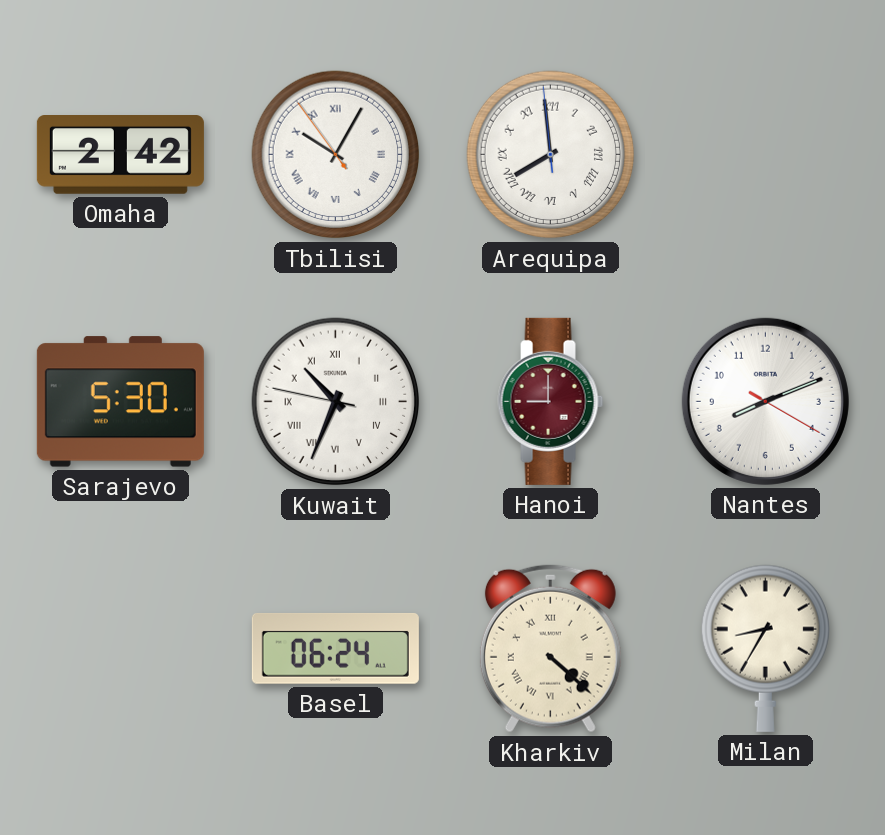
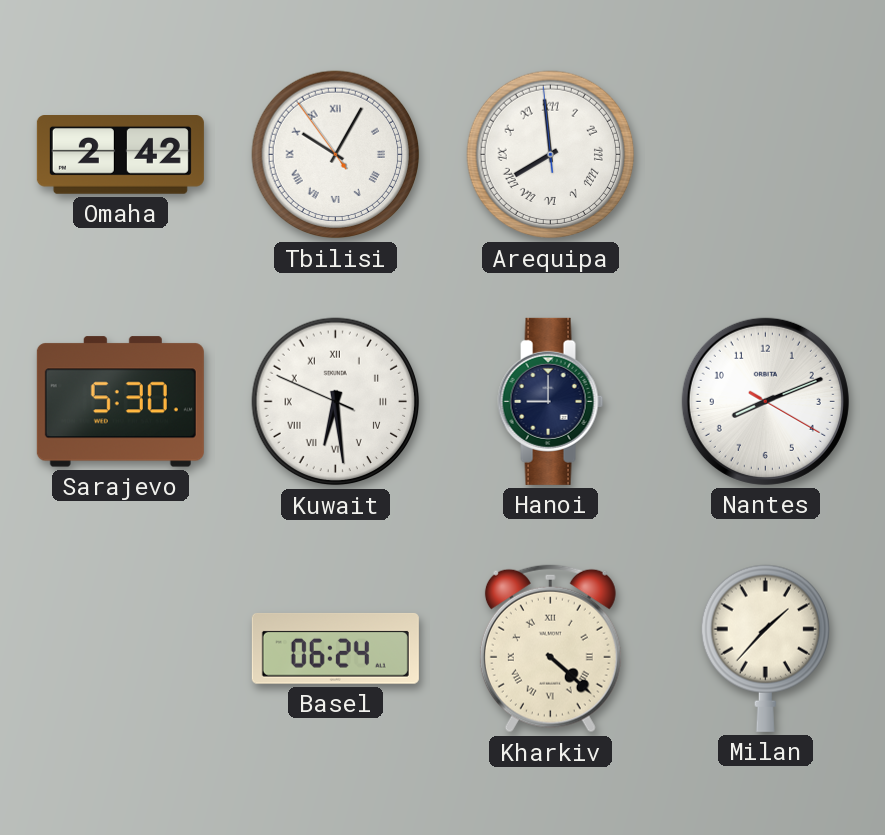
Kuwait: 10:33 -> 6:28 (336, 402)
Hanoi dial: burgundy -> navy (551, 401)
Milan: 8:35 -> 1:37 (765, 648)
